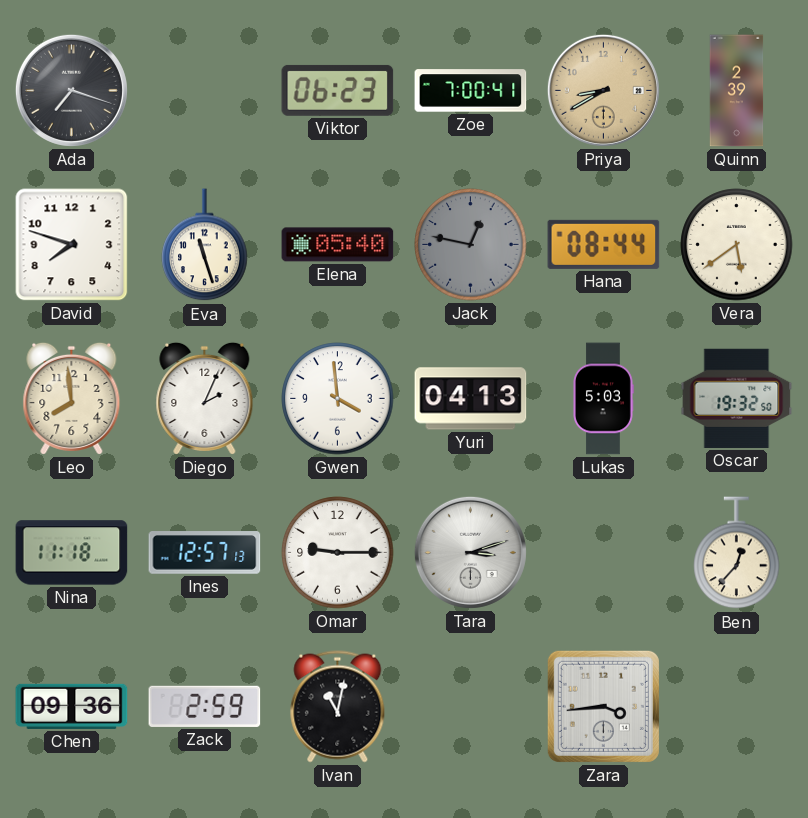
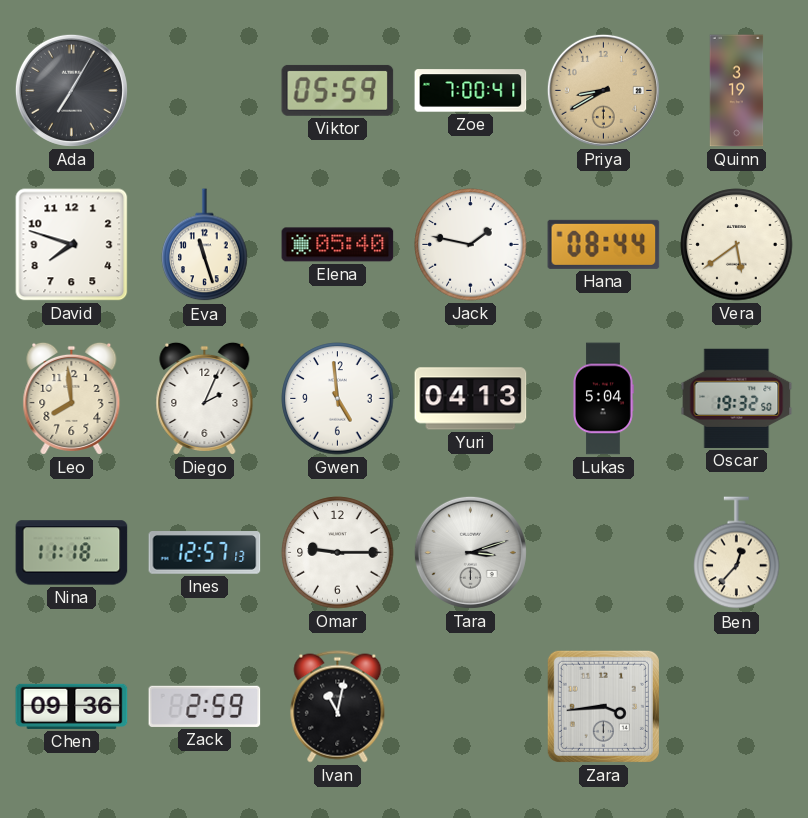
Ada: 7:18 -> 7:05 (71, 90)
Viktor: 06:23 -> 05:59 (338, 90)
Quinn: 2:39 -> 3:19 (737, 91)
Jack: 12:47 -> 1:47 (471, 245)
Jack dial: grey -> white (471, 245)
Gwen: 3:59 -> 4:59 (338, 399)
Lukas: 5:03 -> 5:04 (603, 399)
